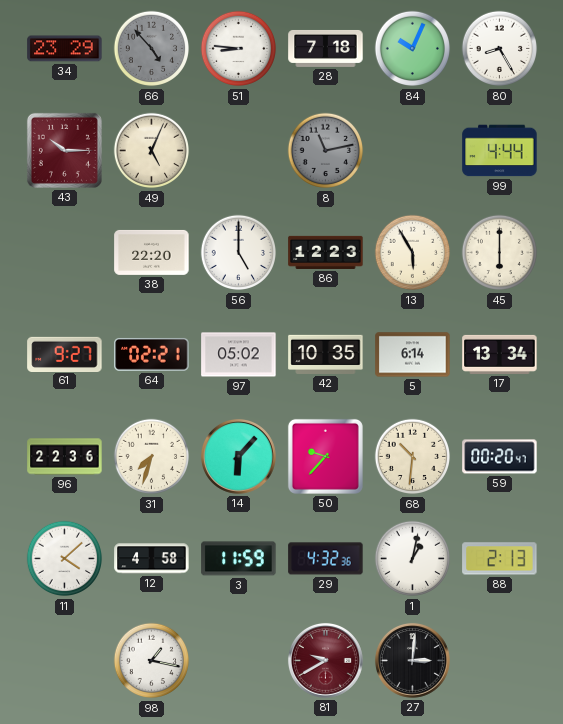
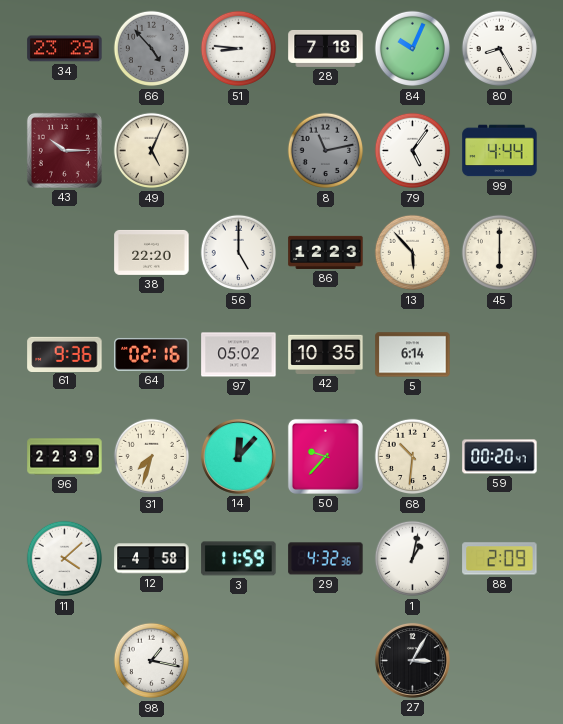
79: none -> 5:06 (413, 151)
13: 5:55 -> 5:53 (413, 253)
61: 9:27 -> 9:36 (65, 354)
64: 02:21 -> 02:16 (152, 354)
17: 13:34 -> none (500, 354)
96: 22:36 -> 22:39 (65, 457)
14: 6:07 -> 12:07 (238, 456)
88: 2:13 -> 2:09 (500, 559)
81: 9:40 -> none (325, 660)
27: 3:01 -> 3:05 (412, 660)
